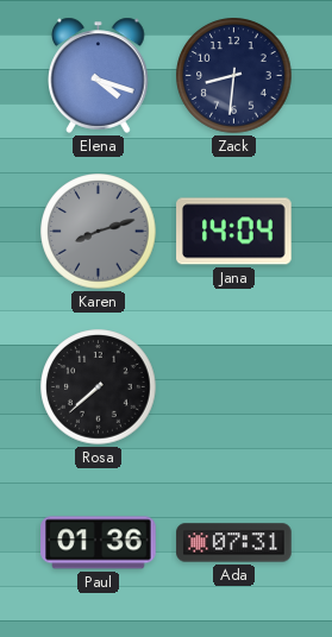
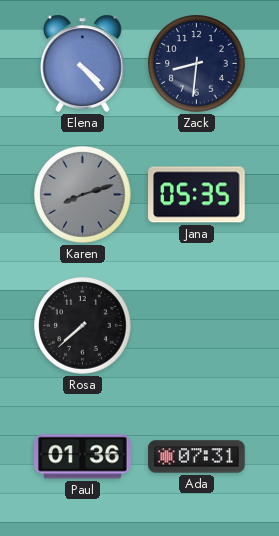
Elena: 4:18 -> 4:23 (83, 63)
Jana: 14:04 -> 05:35 (197, 195)
